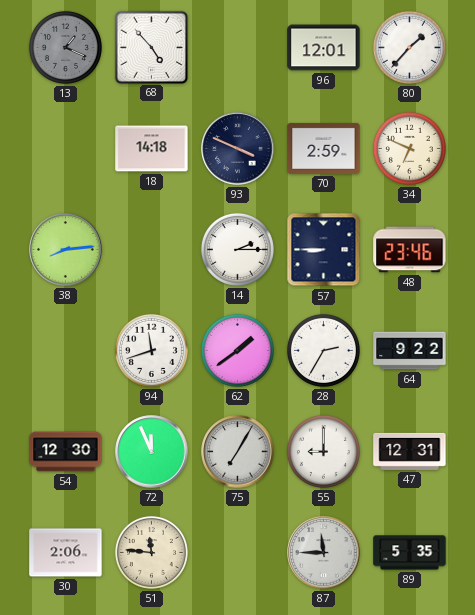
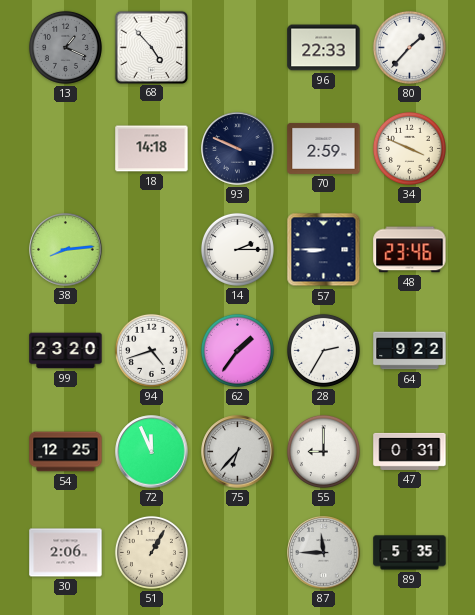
96: 12:01 -> 22:33 (324, 48)
93: 3:49 -> 9:49 (238, 149)
34: 6:49 -> 3:49 (409, 148)
99: none -> 23:20 (66, 351)
94: 11:42 -> 4:42 (151, 350)
62: 1:39 -> 1:36 (237, 350)
54: 12:30 -> 12:25 (66, 452)
75: 7:05 -> 6:37 (238, 452)
47: 12:31 -> 0:31 (410, 451)
51: 11:46 -> 1:05 (151, 552)
